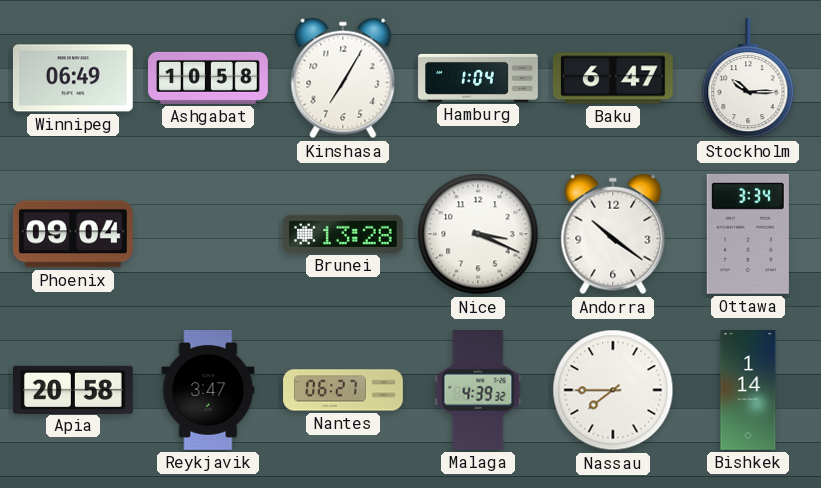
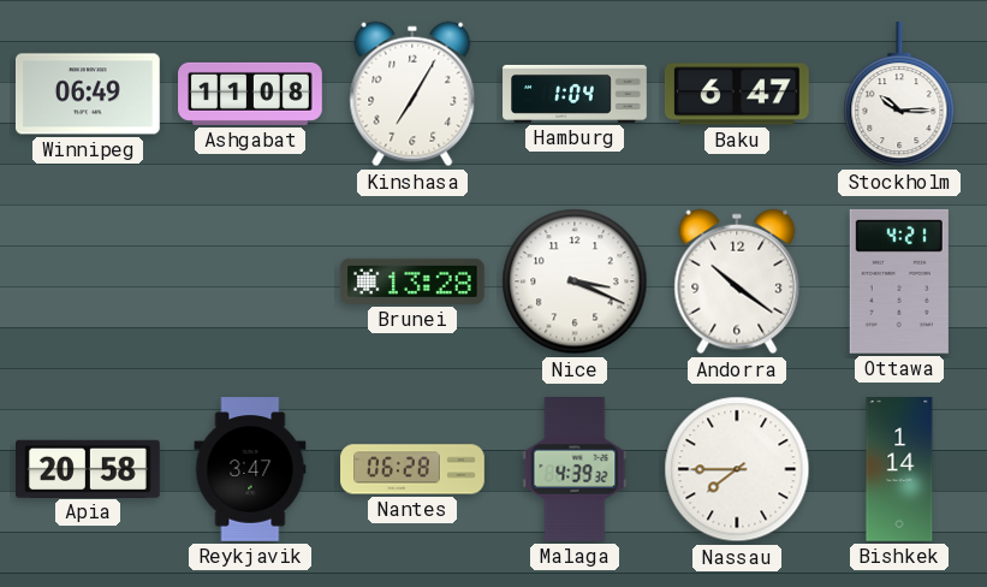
Ashgabat: 10:58 -> 11:08 (250, 94)
Phoenix: 09:04 -> none (74, 234)
Ottawa: 3:34 -> 4:21 (899, 281)
Nantes: 06:27 -> 06:28 (412, 469)
